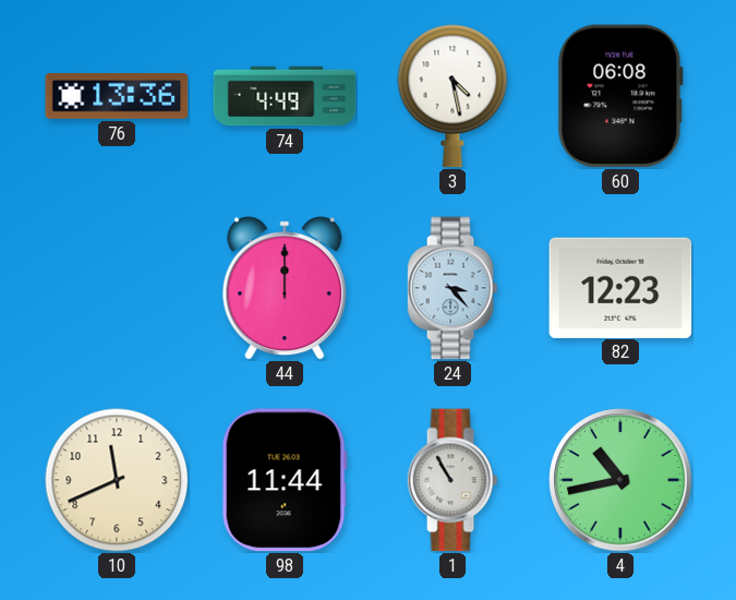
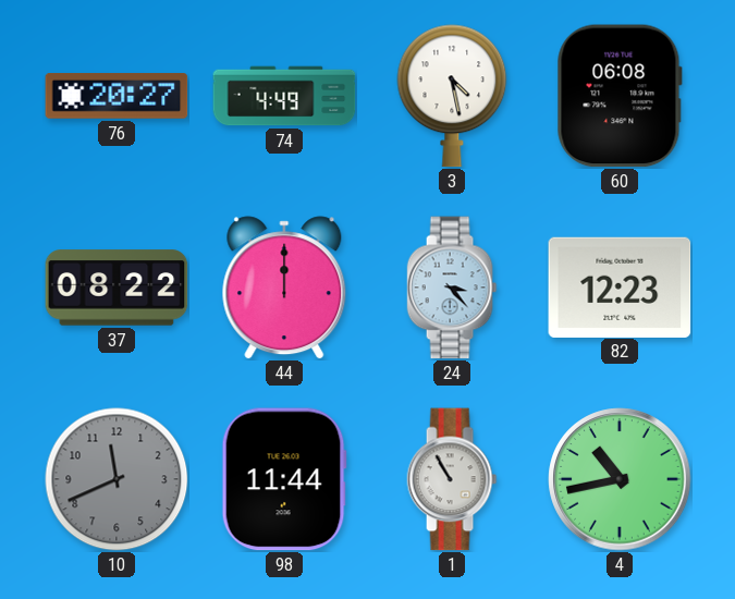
76: 13:36 -> 20:27 (117, 97)
37: none -> 08:22 (117, 288)
10 dial: cream -> grey (117, 479)
